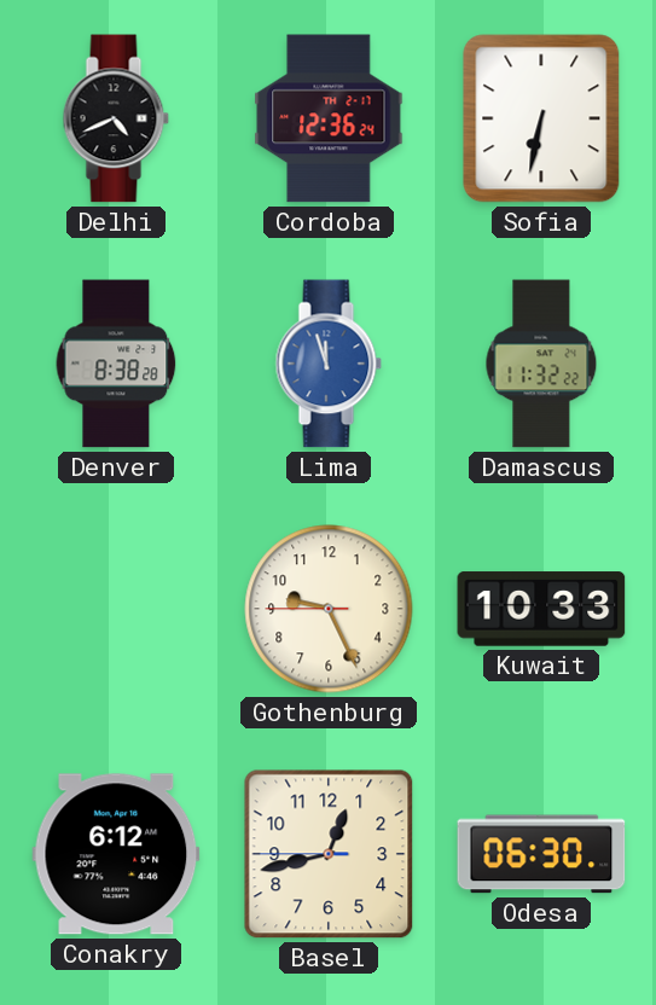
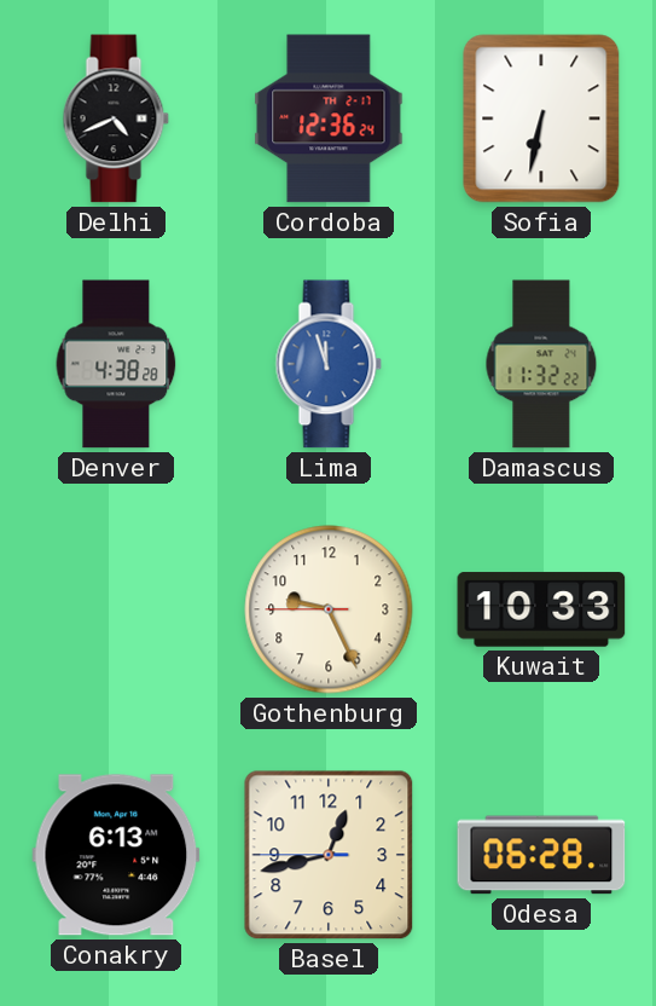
Denver: 8:38 -> 4:38 (116, 364)
Conakry: 6:12 -> 6:13 (116, 855)
Odesa: 06:30 -> 06:28 (541, 855)
